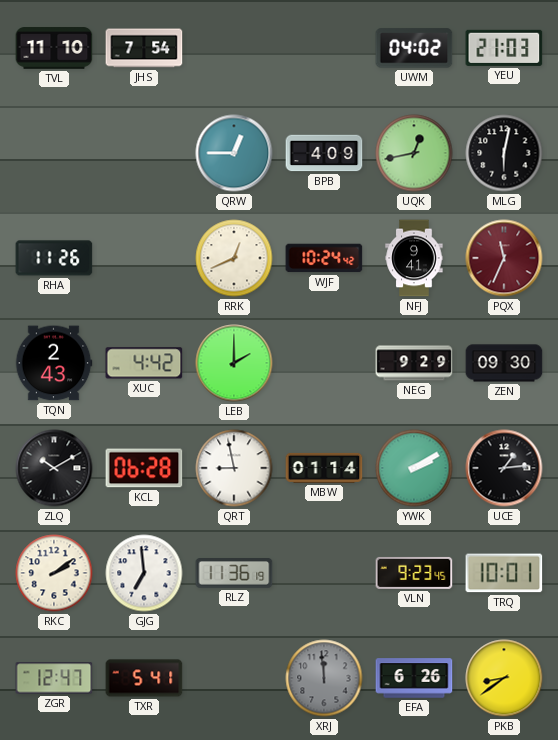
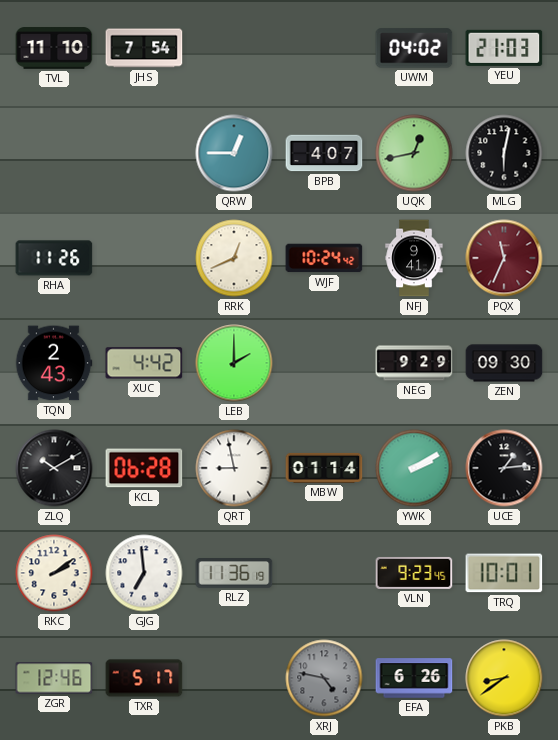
BPB: 4:09 -> 4:07 (324, 153)
ZGR: 12:47 -> 12:46 (54, 678)
TXR: 5:41 -> 5:17 (144, 678)
XRJ: 11:59 -> 4:47 (324, 678)
